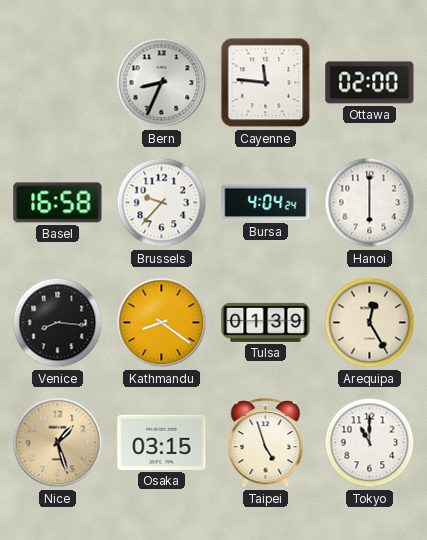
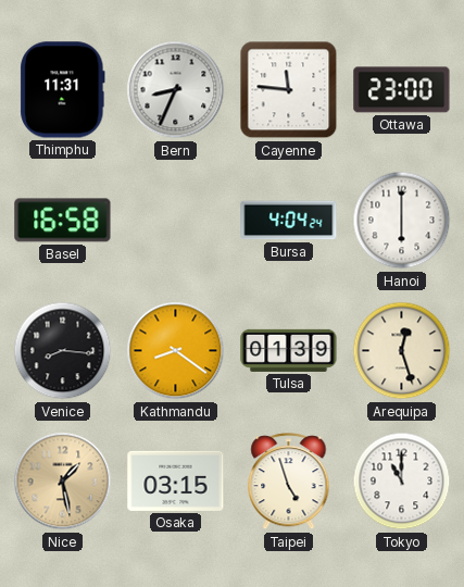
Thimphu: none -> 11:31 (63, 90)
Ottawa: 02:00 -> 23:00 (402, 90)
Brussels: 9:37 -> none (162, 203)
Arequipa: 12:25 -> 12:27 (402, 351)
Nice: 1:27 -> 1:28 (63, 482)
